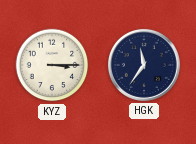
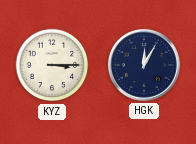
HGK: 11:36 -> 12:05 (144, 65)
